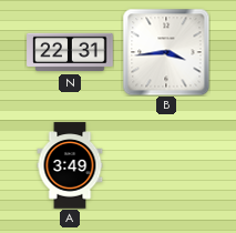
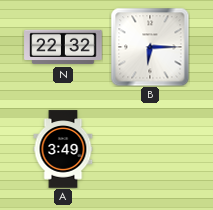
N: 22:31 -> 22:32 (63, 47)
B: 3:44 -> 6:15 (150, 47)
